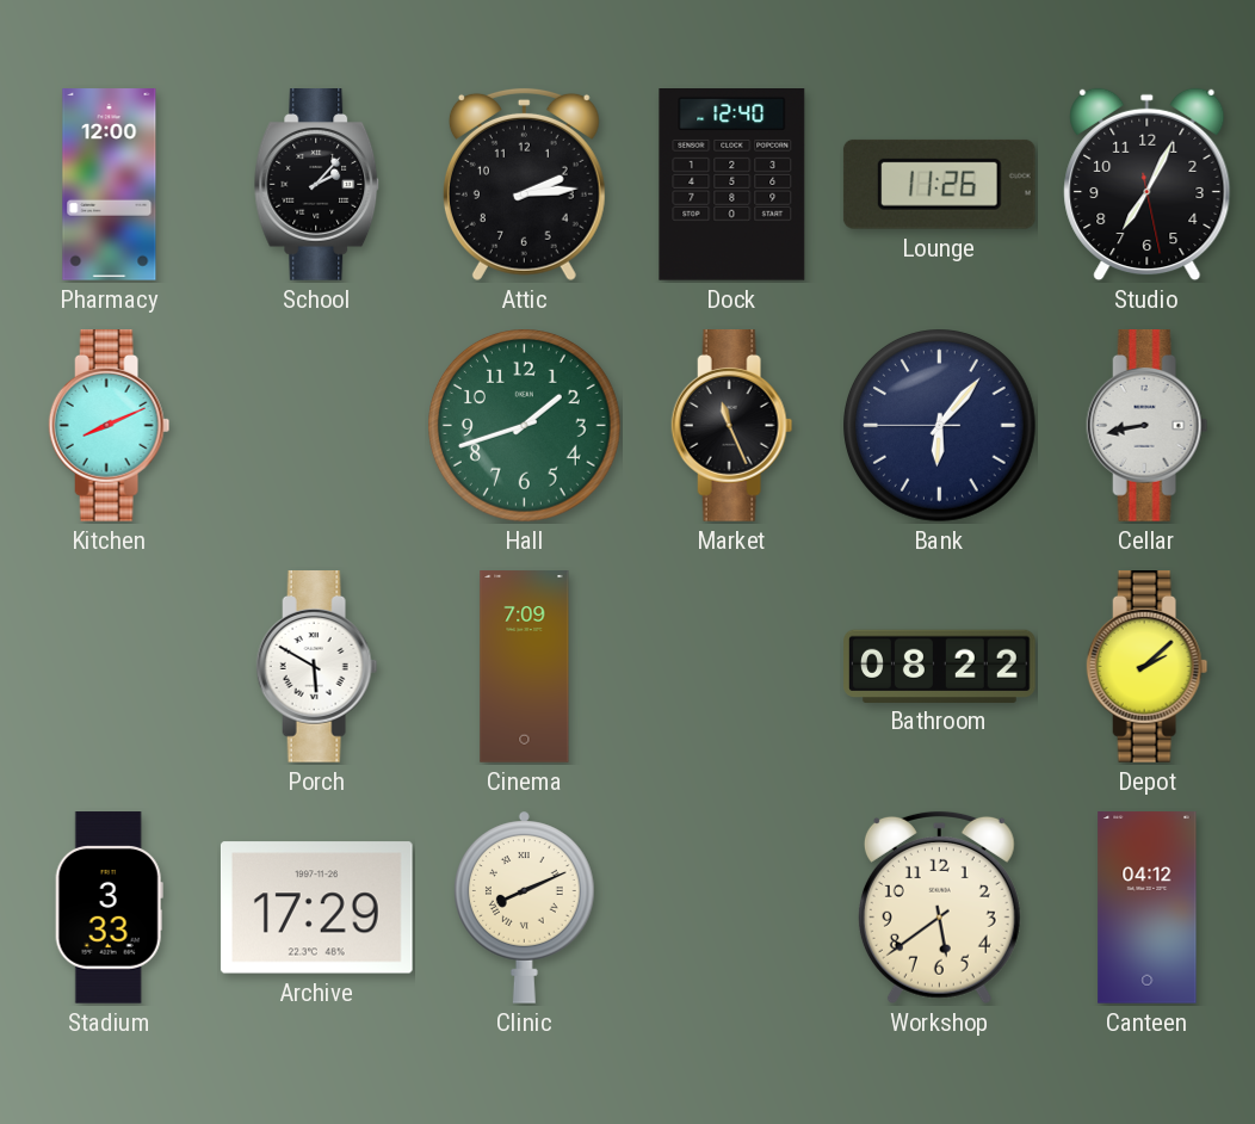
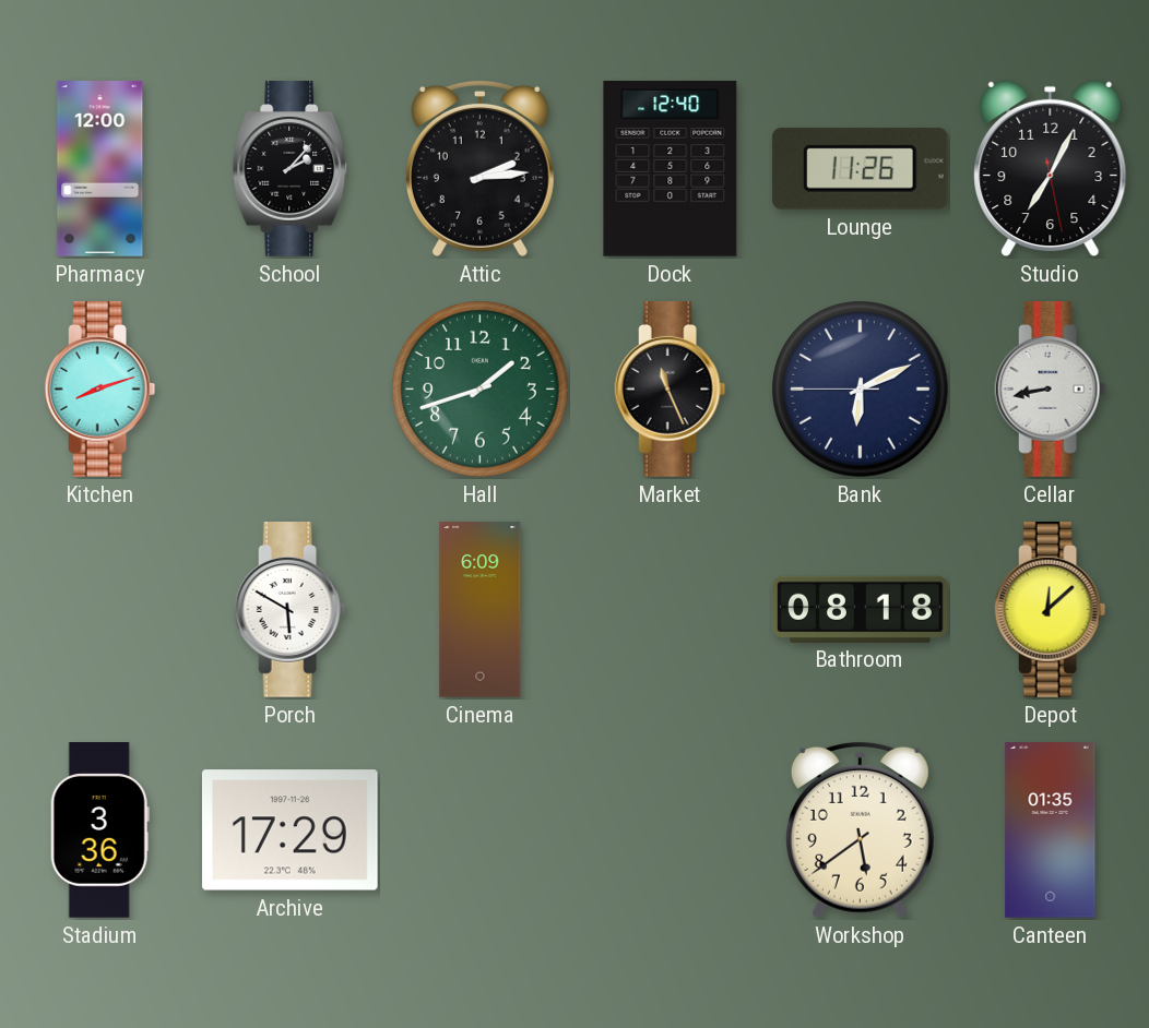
Kitchen: 8:11 -> 8:12 (100, 390)
Bank: 6:06 -> 6:10 (861, 390)
Cinema: 7:09 -> 6:09 (481, 610)
Bathroom: 08:22 -> 08:18 (861, 609)
Depot: 2:08 -> 12:08 (1051, 610)
Stadium: 3:33 -> 3:36 (99, 830)
Clinic: 8:11 -> none (525, 907)
Canteen: 04:12 -> 01:35 (1051, 830)
